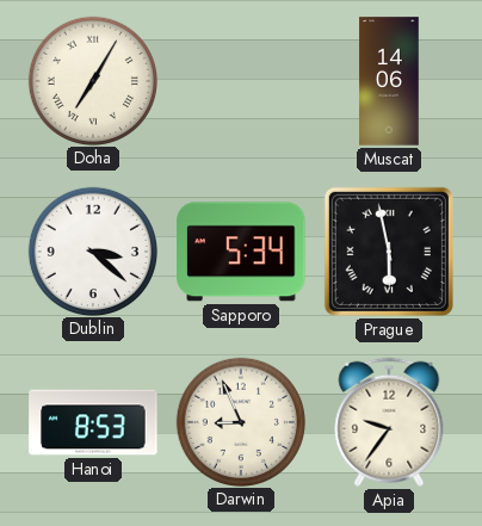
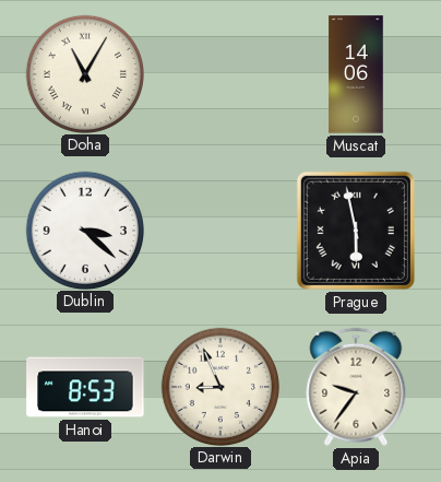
Doha: 7:05 -> 11:05 (84, 73)
Sapporo: 5:34 -> none (241, 252)
